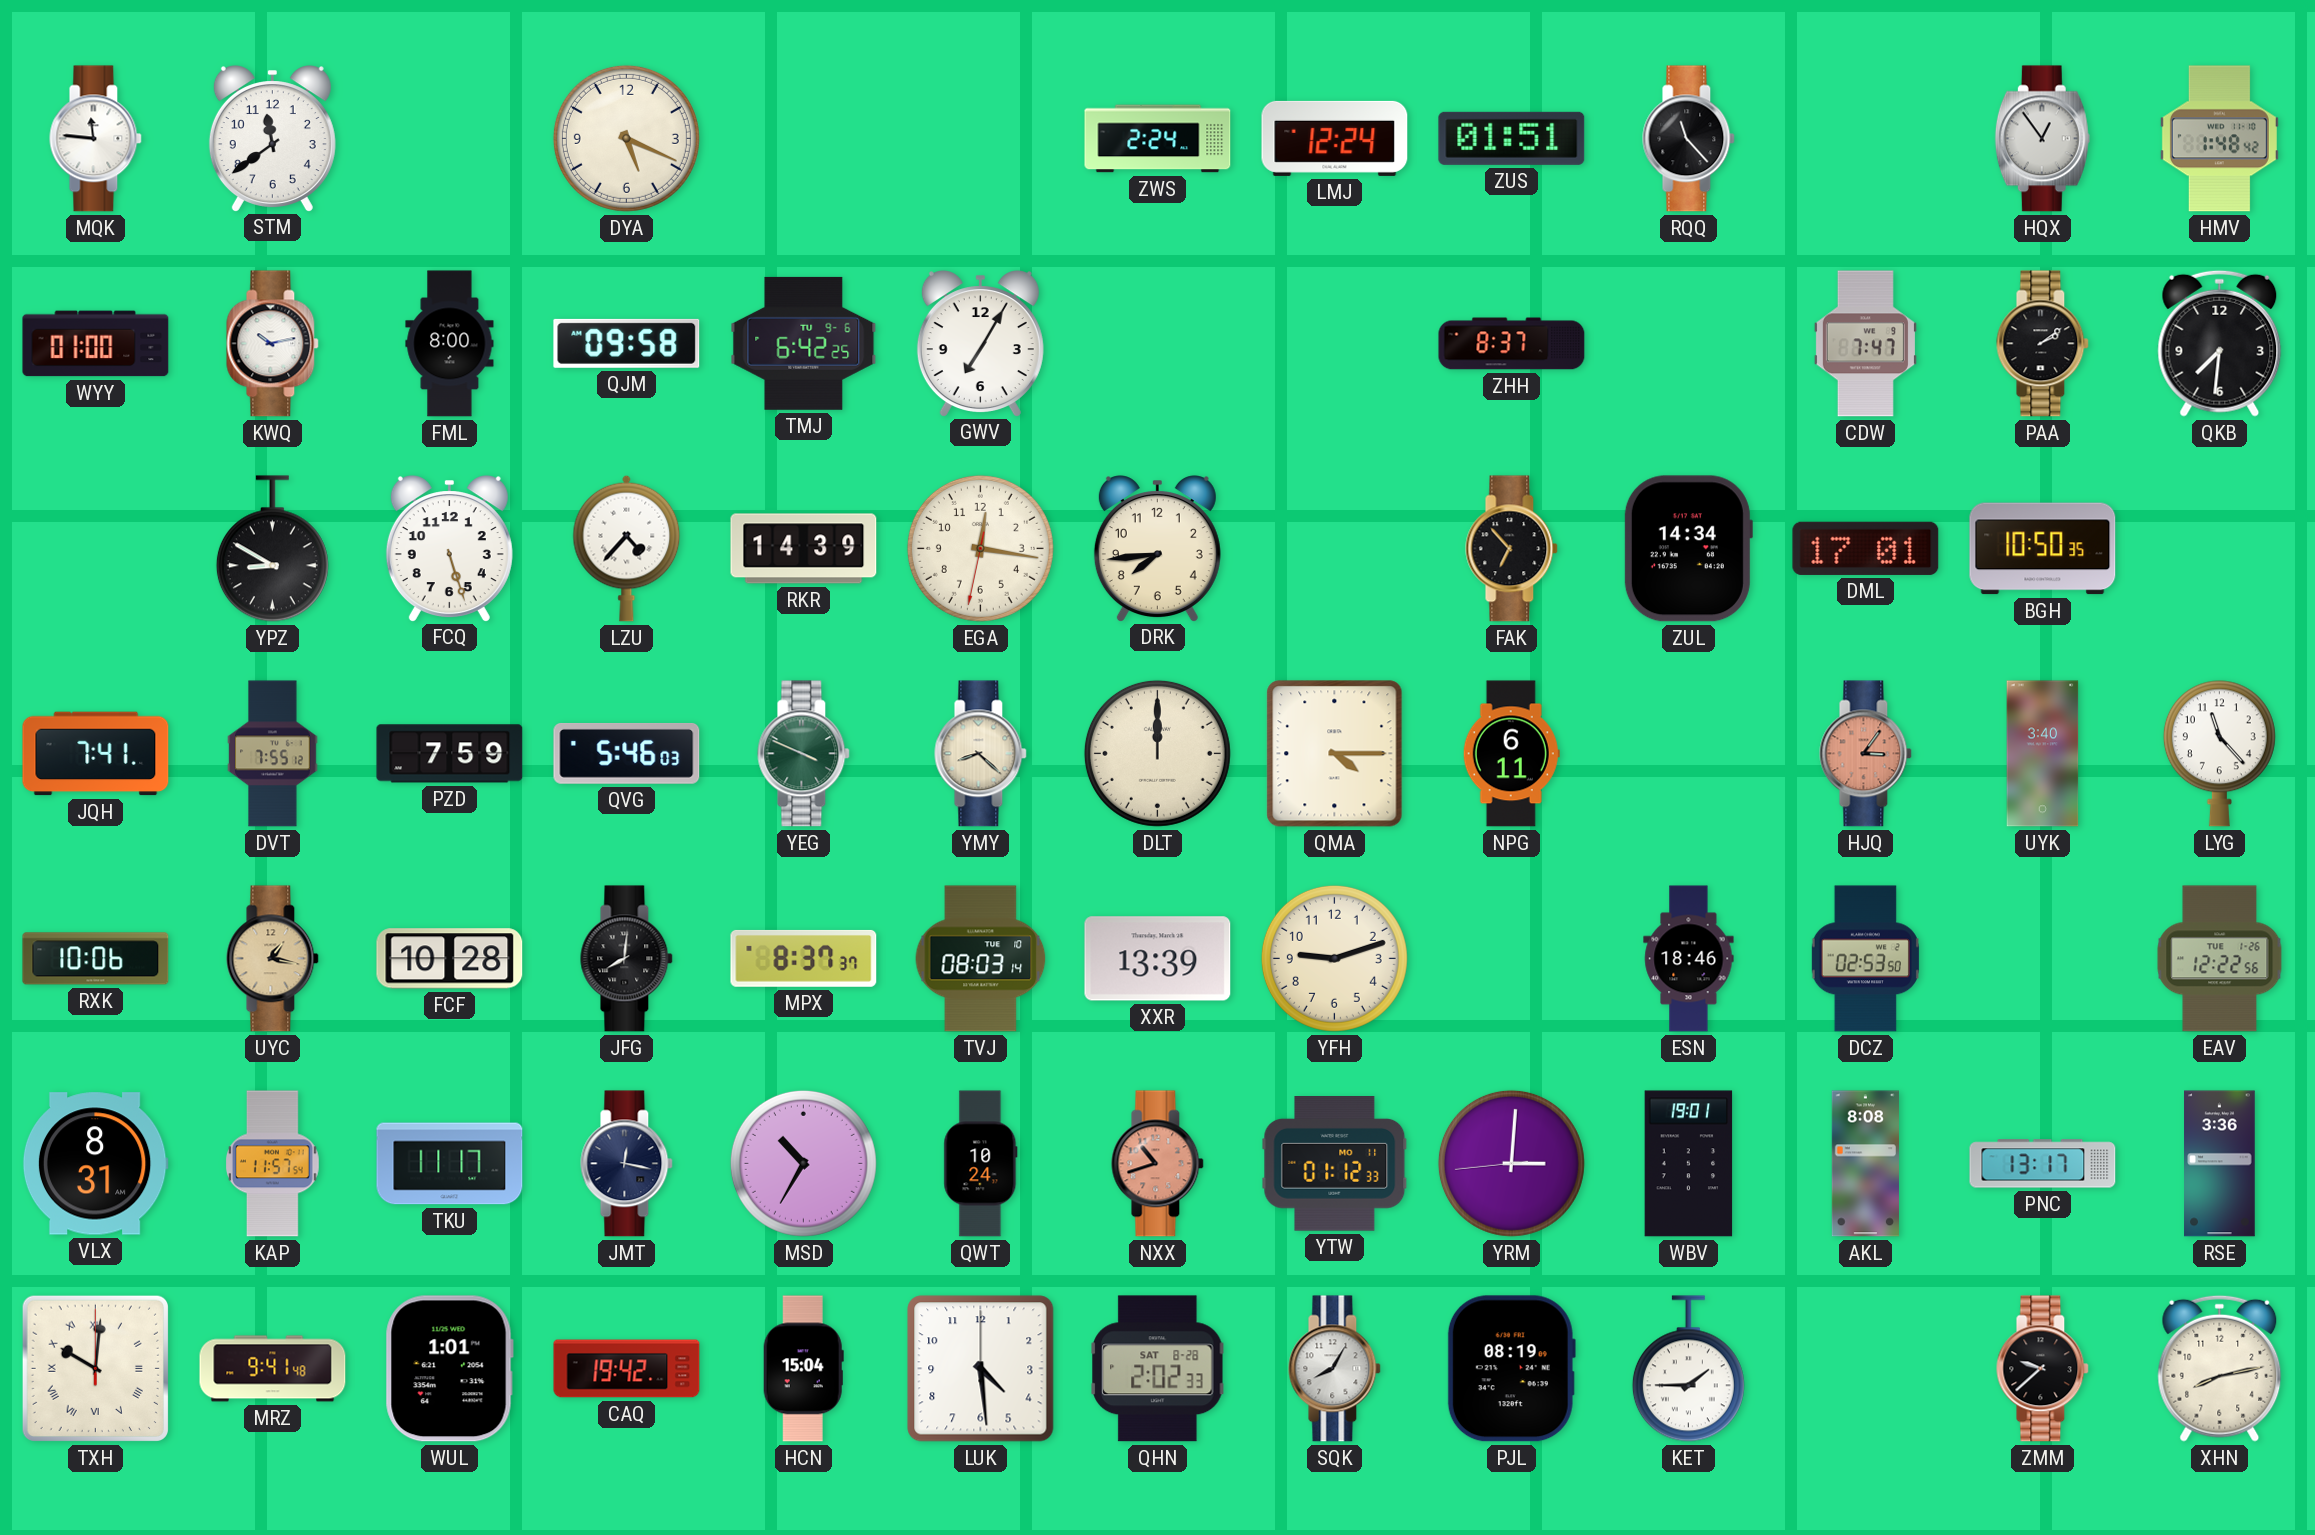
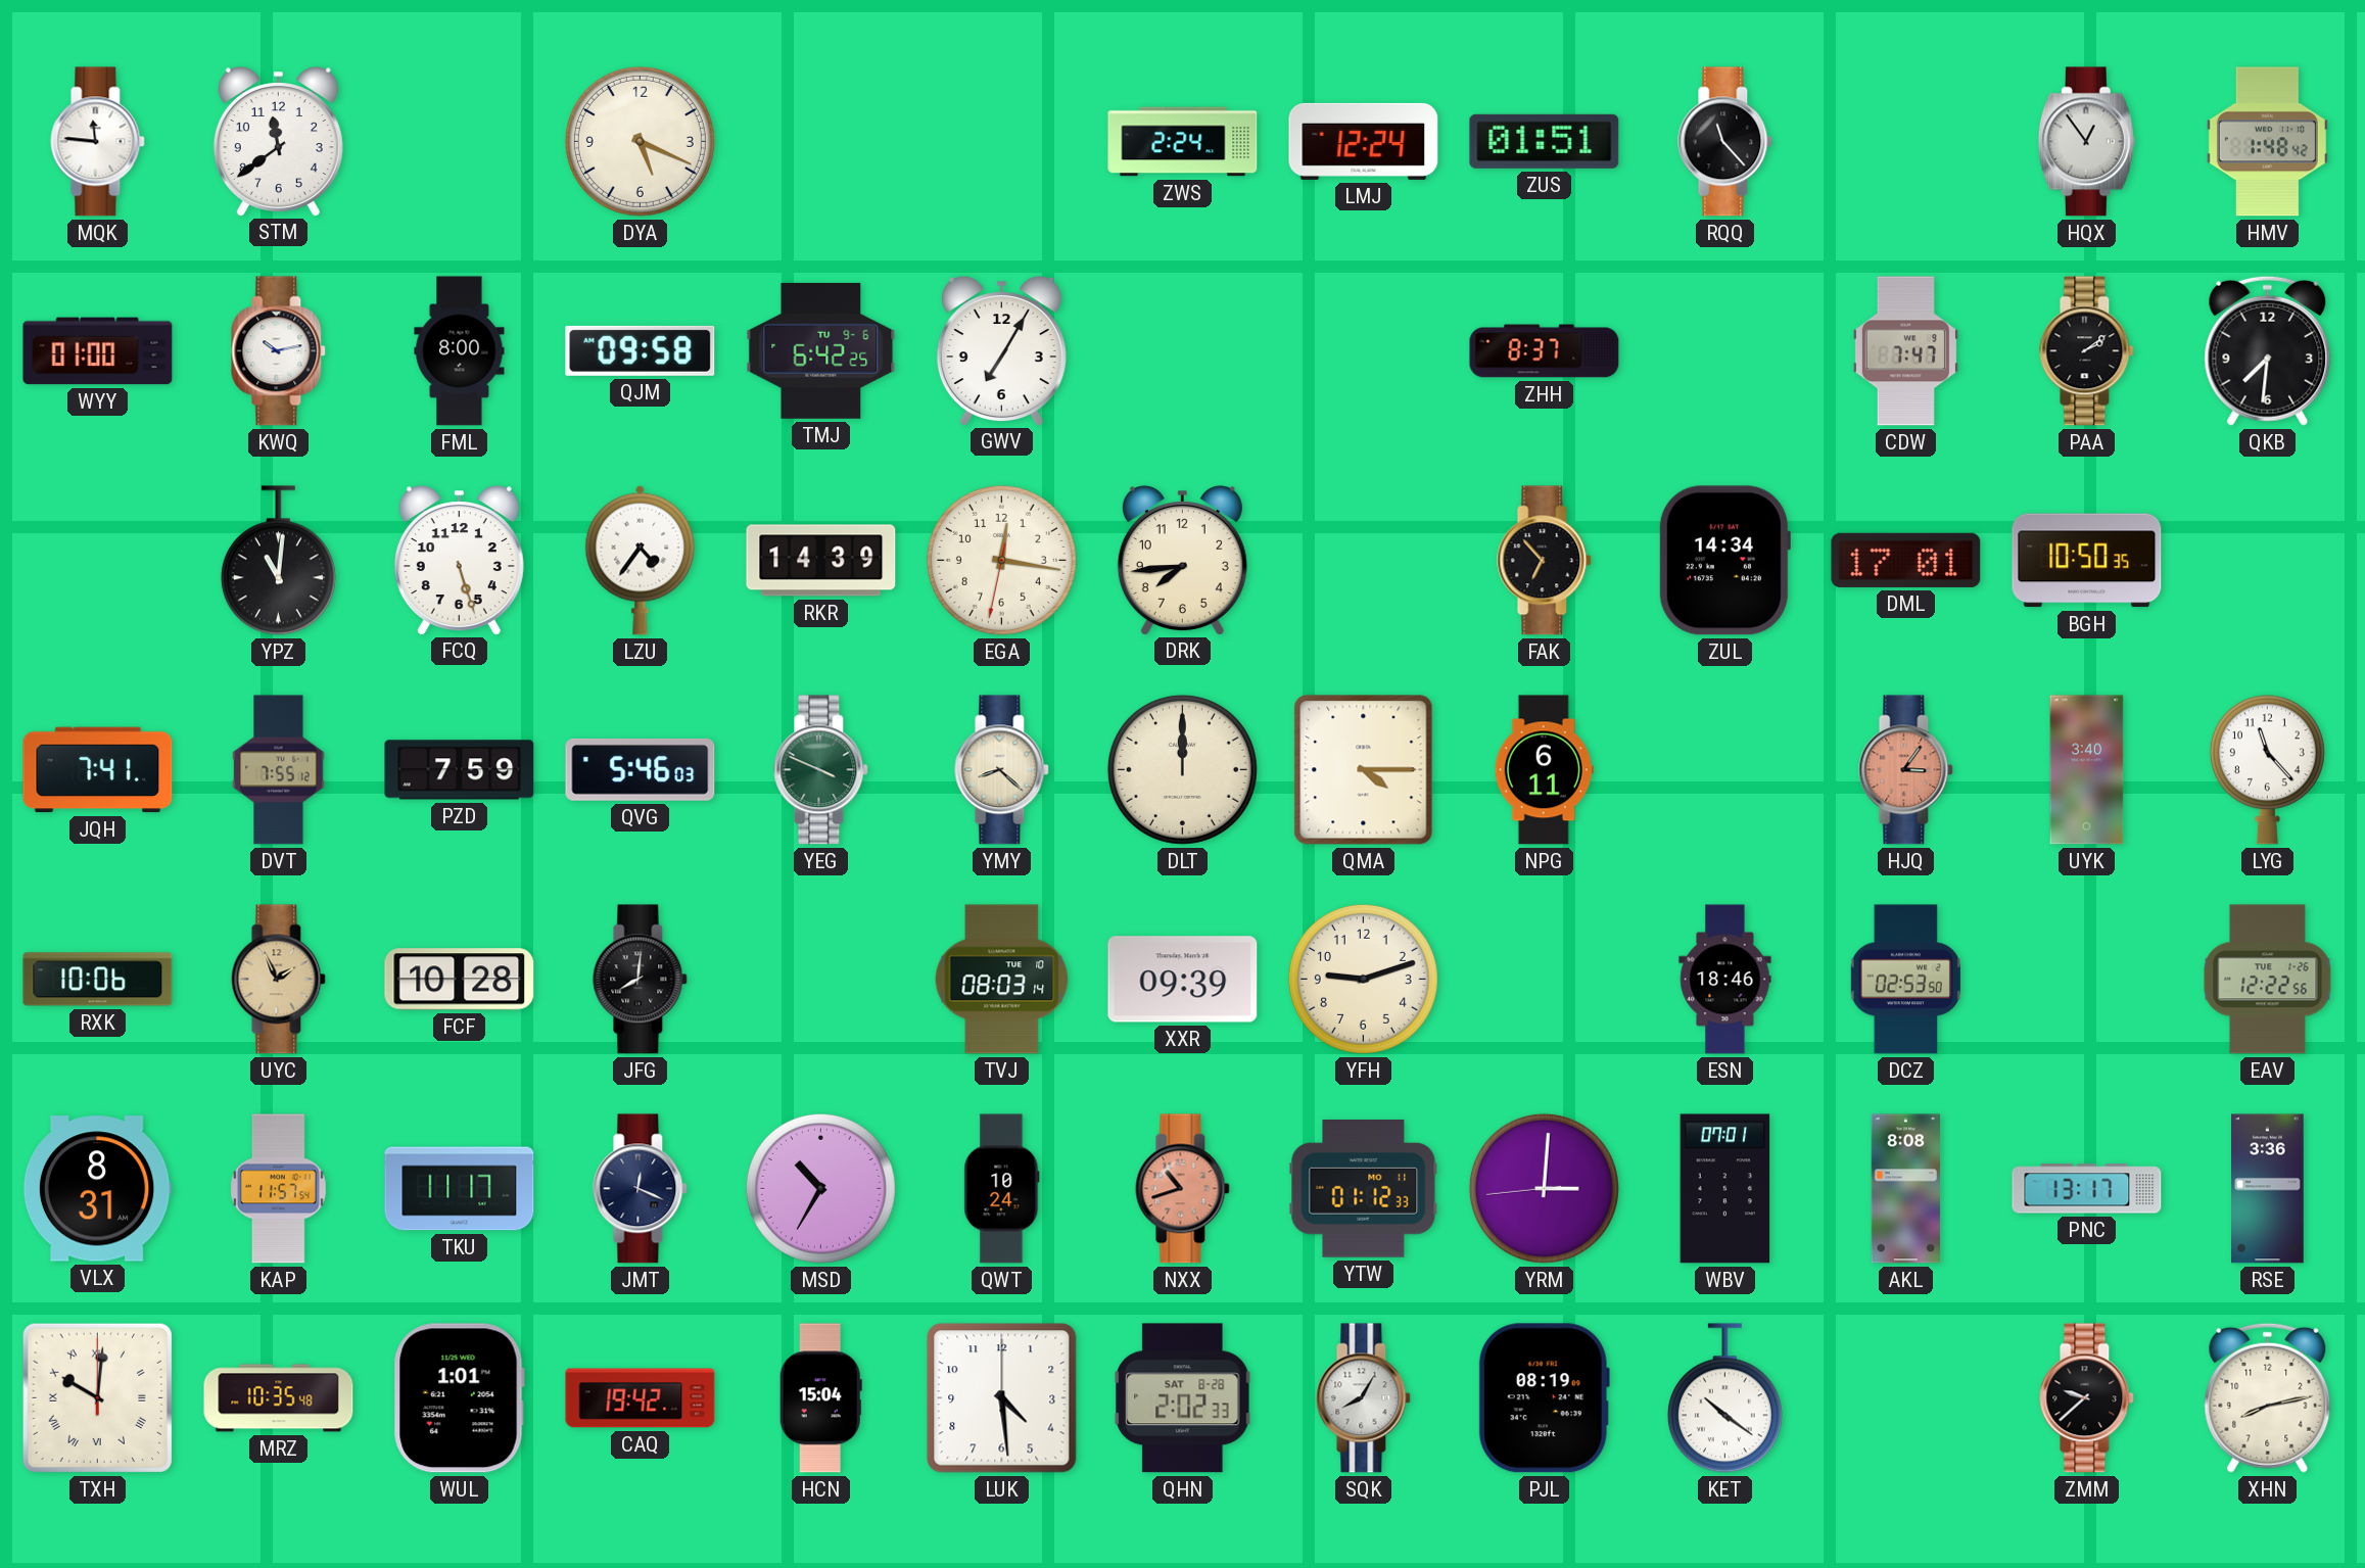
YPZ: 8:50 -> 11:01 (278, 561)
LZU: 4:37 -> 4:36 (641, 560)
UYC: 1:17 -> 1:56 (279, 980)
MPX: 8:37 -> none (804, 958)
XXR: 13:39 -> 09:39 (1183, 980)
JMT: 12:17 -> 12:19 (641, 1189)
WBV: 19:01 -> 07:01 (1725, 1189)
MRZ: 9:41 -> 10:35 (279, 1398)
KET: 1:45 -> 10:21 (1724, 1398)
